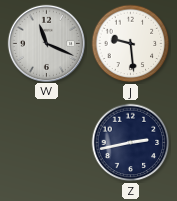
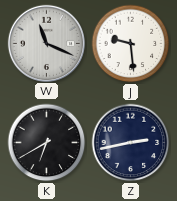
K: none -> 6:40 (47, 143)
